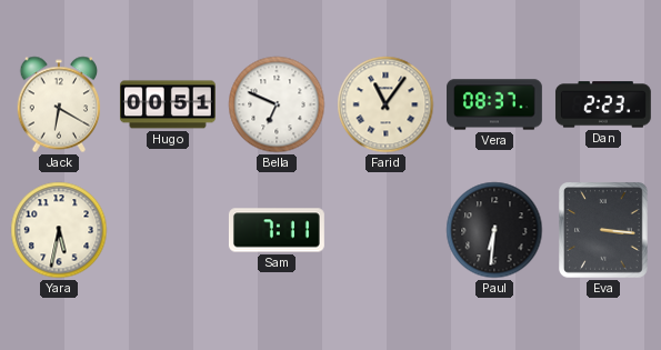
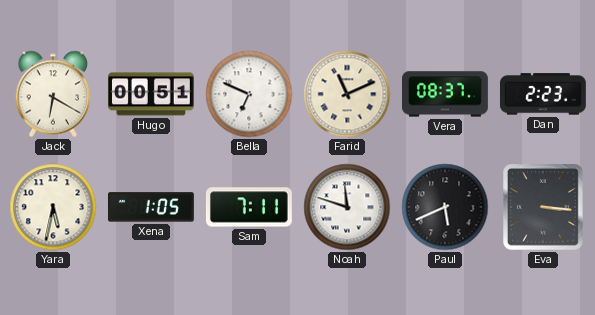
Farid: 11:06 -> 11:11 (347, 94)
Xena: none -> 1:05 (151, 207)
Noah: none -> 11:48 (347, 207)
Paul: 6:31 -> 5:41 (445, 207)
